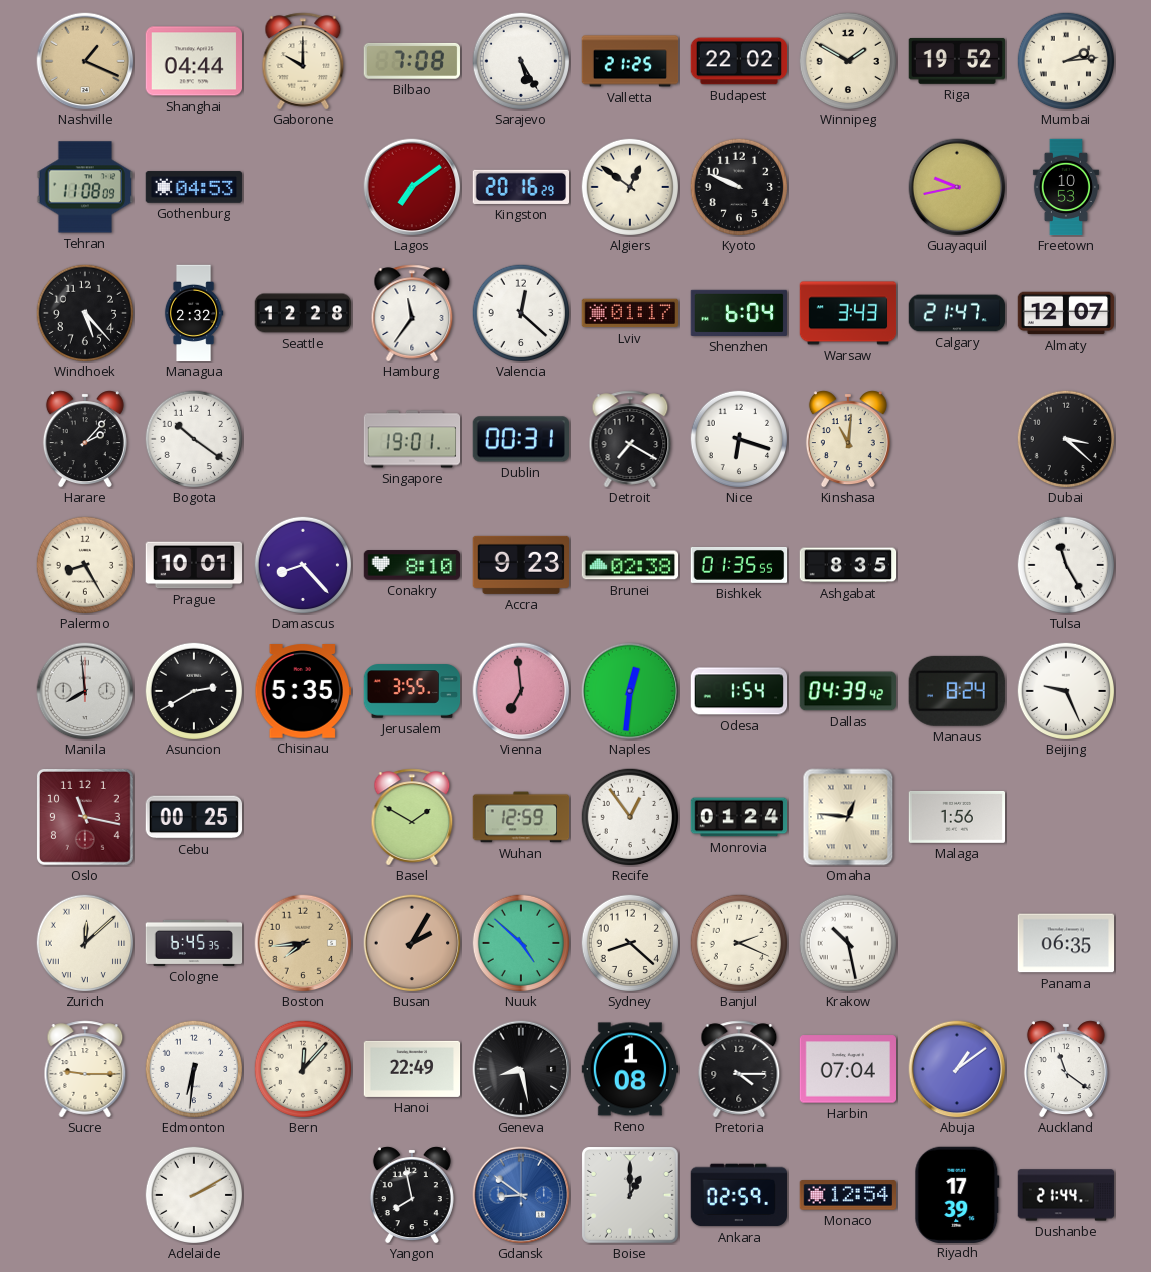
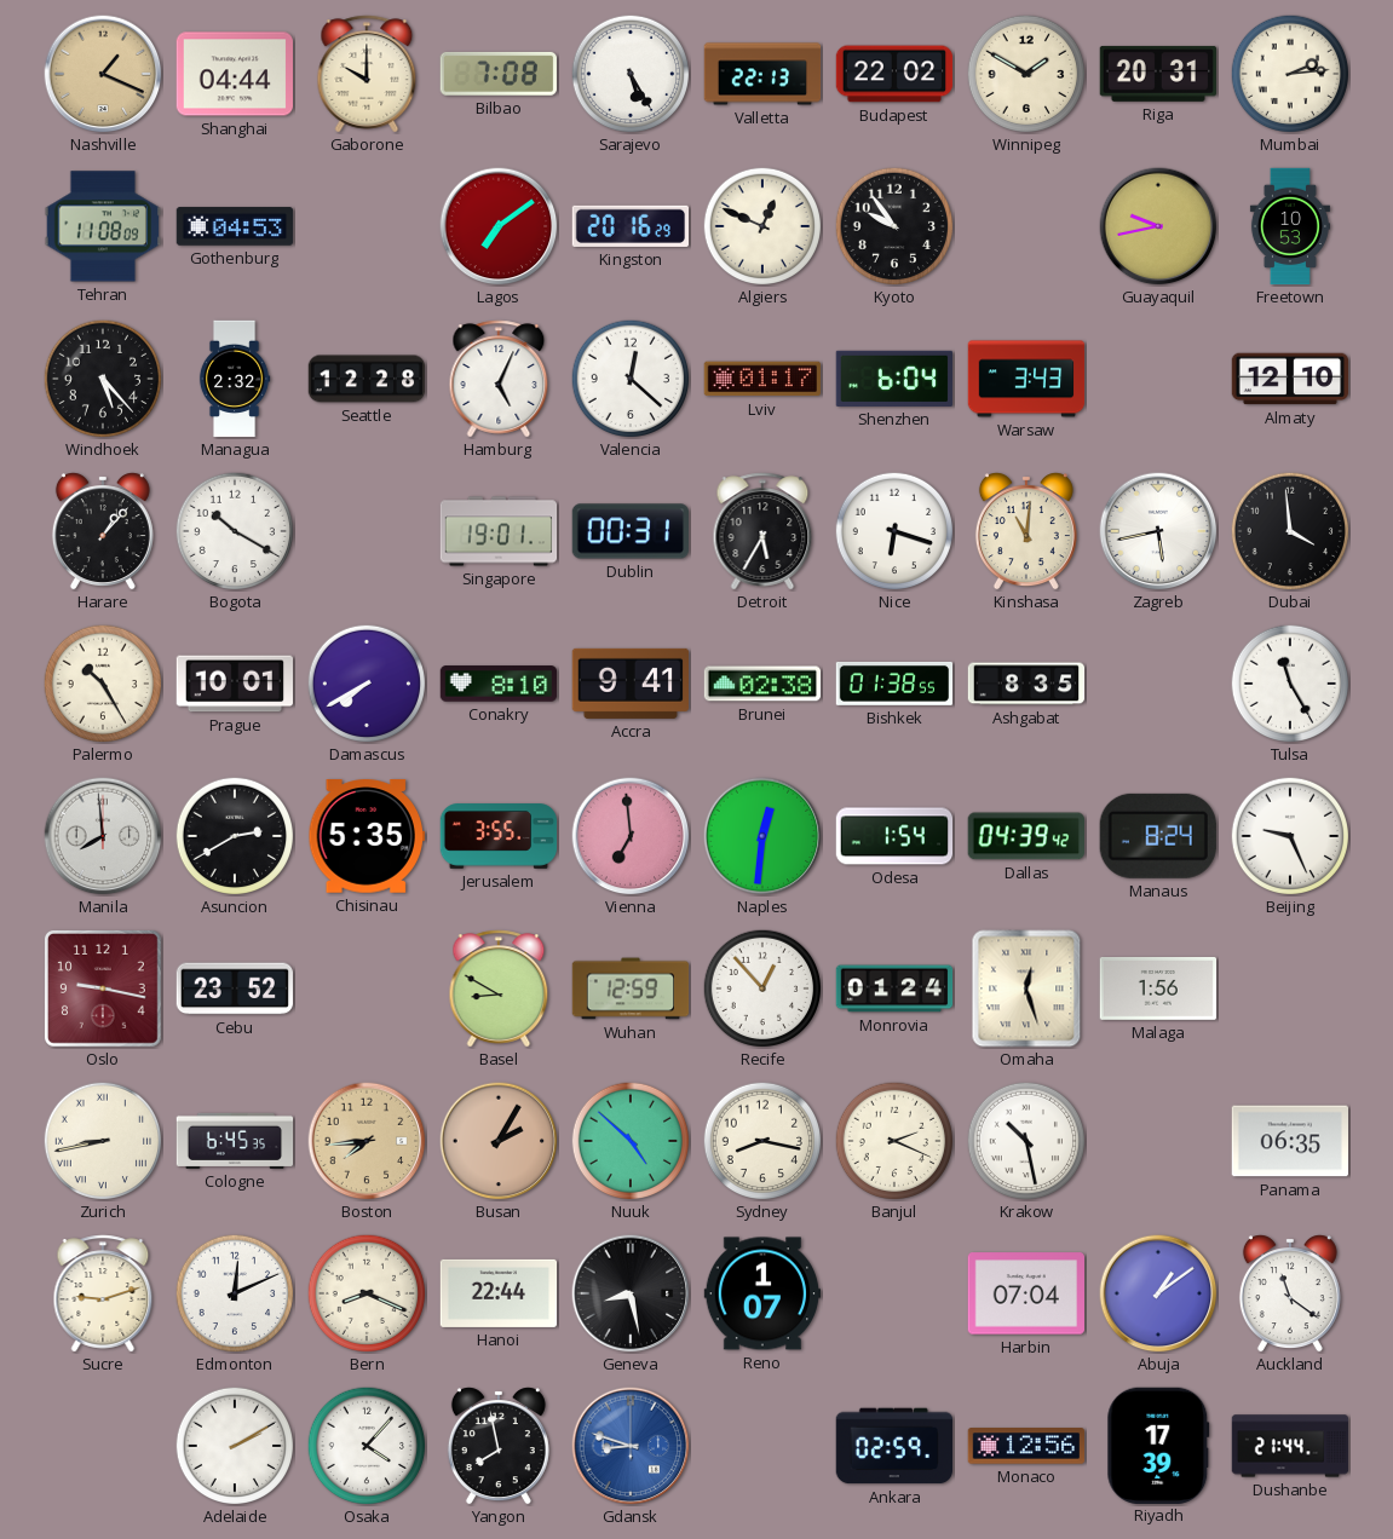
Valletta: 21:25 -> 22:13 (762, 74)
Riga: 19:52 -> 20:31 (1158, 74)
Algiers: 12:51 -> 12:49 (762, 226)
Kyoto: 9:49 -> 9:54 (894, 226)
Hamburg: 11:36 -> 5:04 (499, 379)
Calgary: 21:47 -> none (957, 313)
Almaty: 12:07 -> 12:10 (1290, 379)
Harare: 2:07 -> 1:07 (103, 531)
Bogota: 10:21 -> 10:20 (235, 531)
Detroit: 7:20 -> 5:35 (762, 531)
Zagreb: none -> 5:43 (1158, 531)
Dubai: 3:22 -> 3:59 (1290, 531)
Palermo: 8:25 -> 10:25 (103, 684)
Damascus: 8:23 -> 7:40 (367, 684)
Accra: 9:23 -> 9:41 (629, 684)
Bishkek: 01:35 -> 01:38 (894, 684)
Oslo: 11:17 -> 9:17 (103, 988)
Cebu: 00:25 -> 23:52 (235, 988)
Basel: 1:50 -> 8:50 (499, 988)
Recife: 12:54 -> 12:53 (762, 988)
Omaha: 12:46 -> 12:27 (1026, 988)
Zurich: 12:08 -> 8:43 (103, 1141)
Sydney: 8:22 -> 8:17 (762, 1141)
Sucre: 9:15 -> 9:12 (103, 1293)
Edmonton: 6:31 -> 12:11 (235, 1293)
Bern: 12:07 -> 8:19 (367, 1293)
Hanoi: 22:49 -> 22:44 (499, 1293)
Reno: 1:08 -> 1:07 (762, 1293)
Pretoria: 4:15 -> none (739, 1069)
Osaka: none -> 4:07 (367, 1446)
Gdansk: 8:51 -> 8:48 (631, 1446)
Boise: 1:00 -> none (630, 1195)
Monaco: 12:54 -> 12:56 (1025, 1446)
